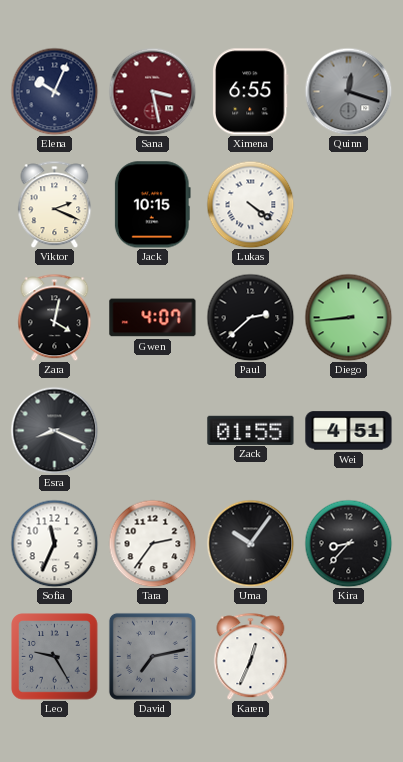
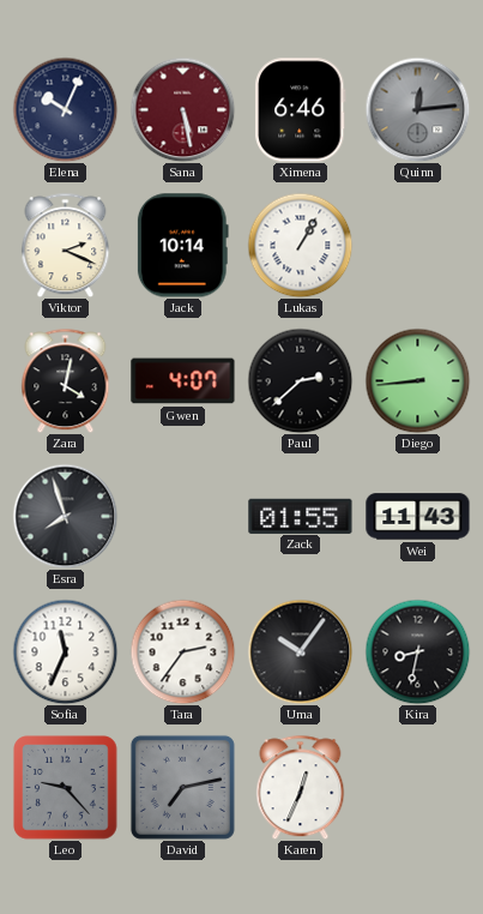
Sana: 3:28 -> 5:28 (182, 109)
Ximena: 6:55 -> 6:46 (301, 110)
Quinn: 12:18 -> 12:14 (417, 109)
Jack: 10:15 -> 10:14 (182, 246)
Lukas: 4:21 -> 1:05 (300, 245)
Esra: 8:19 -> 7:57 (65, 516)
Wei: 4:51 -> 11:43 (418, 517)
Kira: 8:37 -> 8:32 (417, 651)
Leo: 9:25 -> 9:23 (66, 788)
